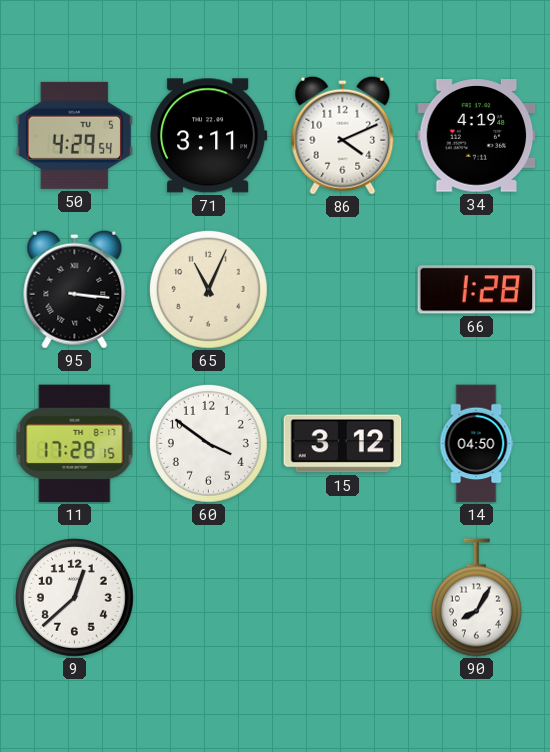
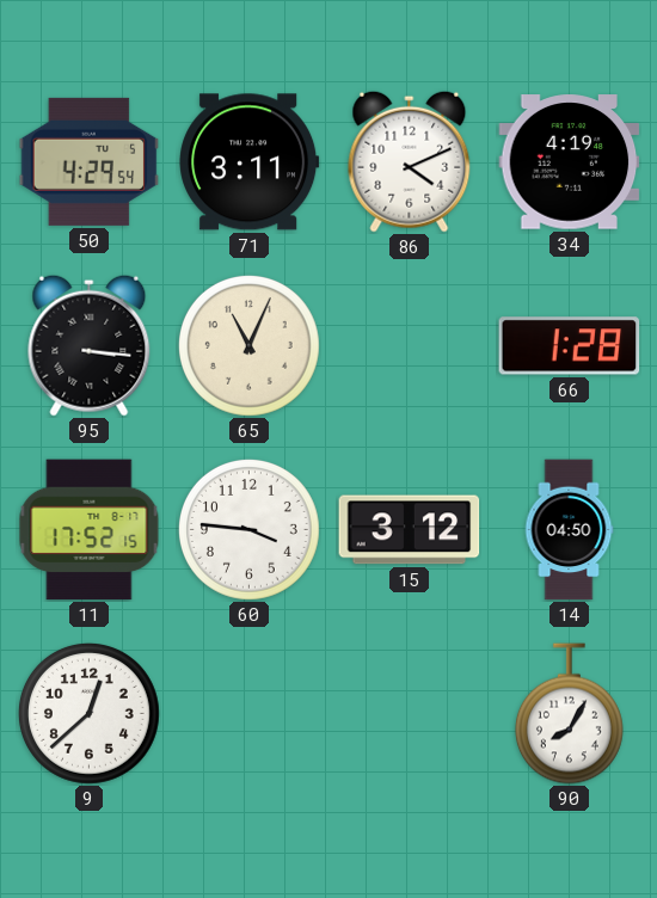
11: 17:28 -> 17:52 (90, 530)
60: 3:51 -> 3:46 (248, 529)
